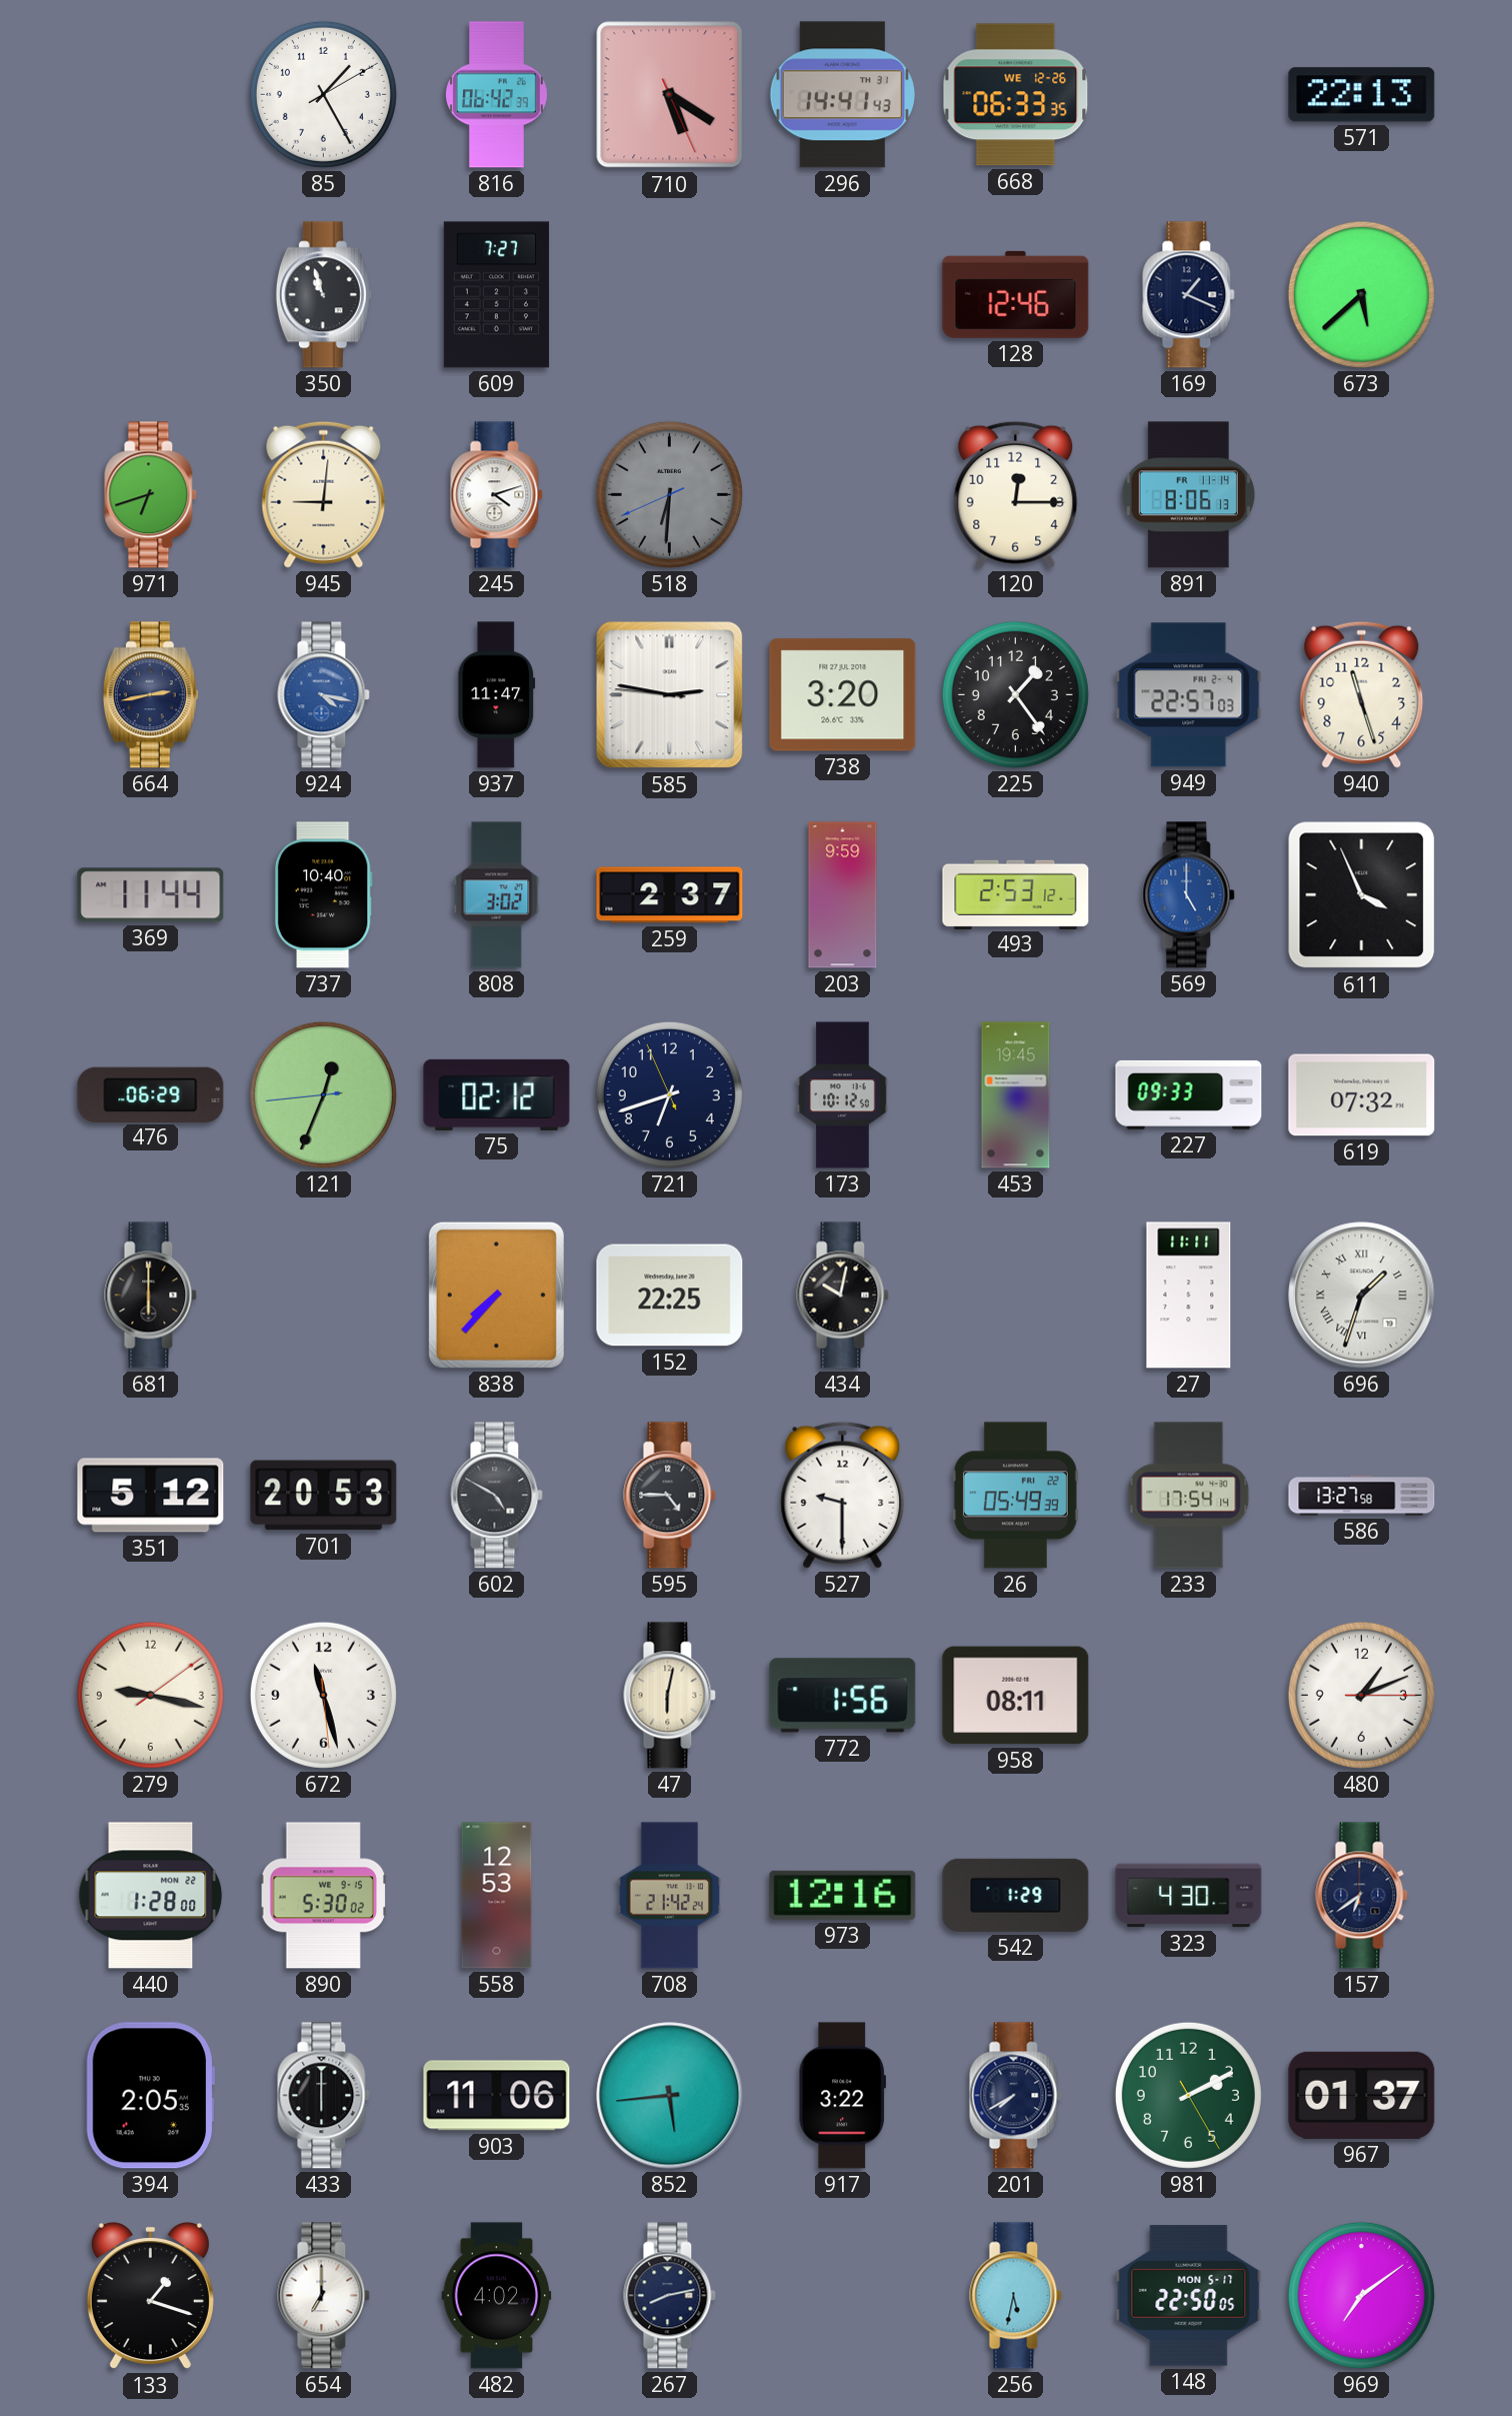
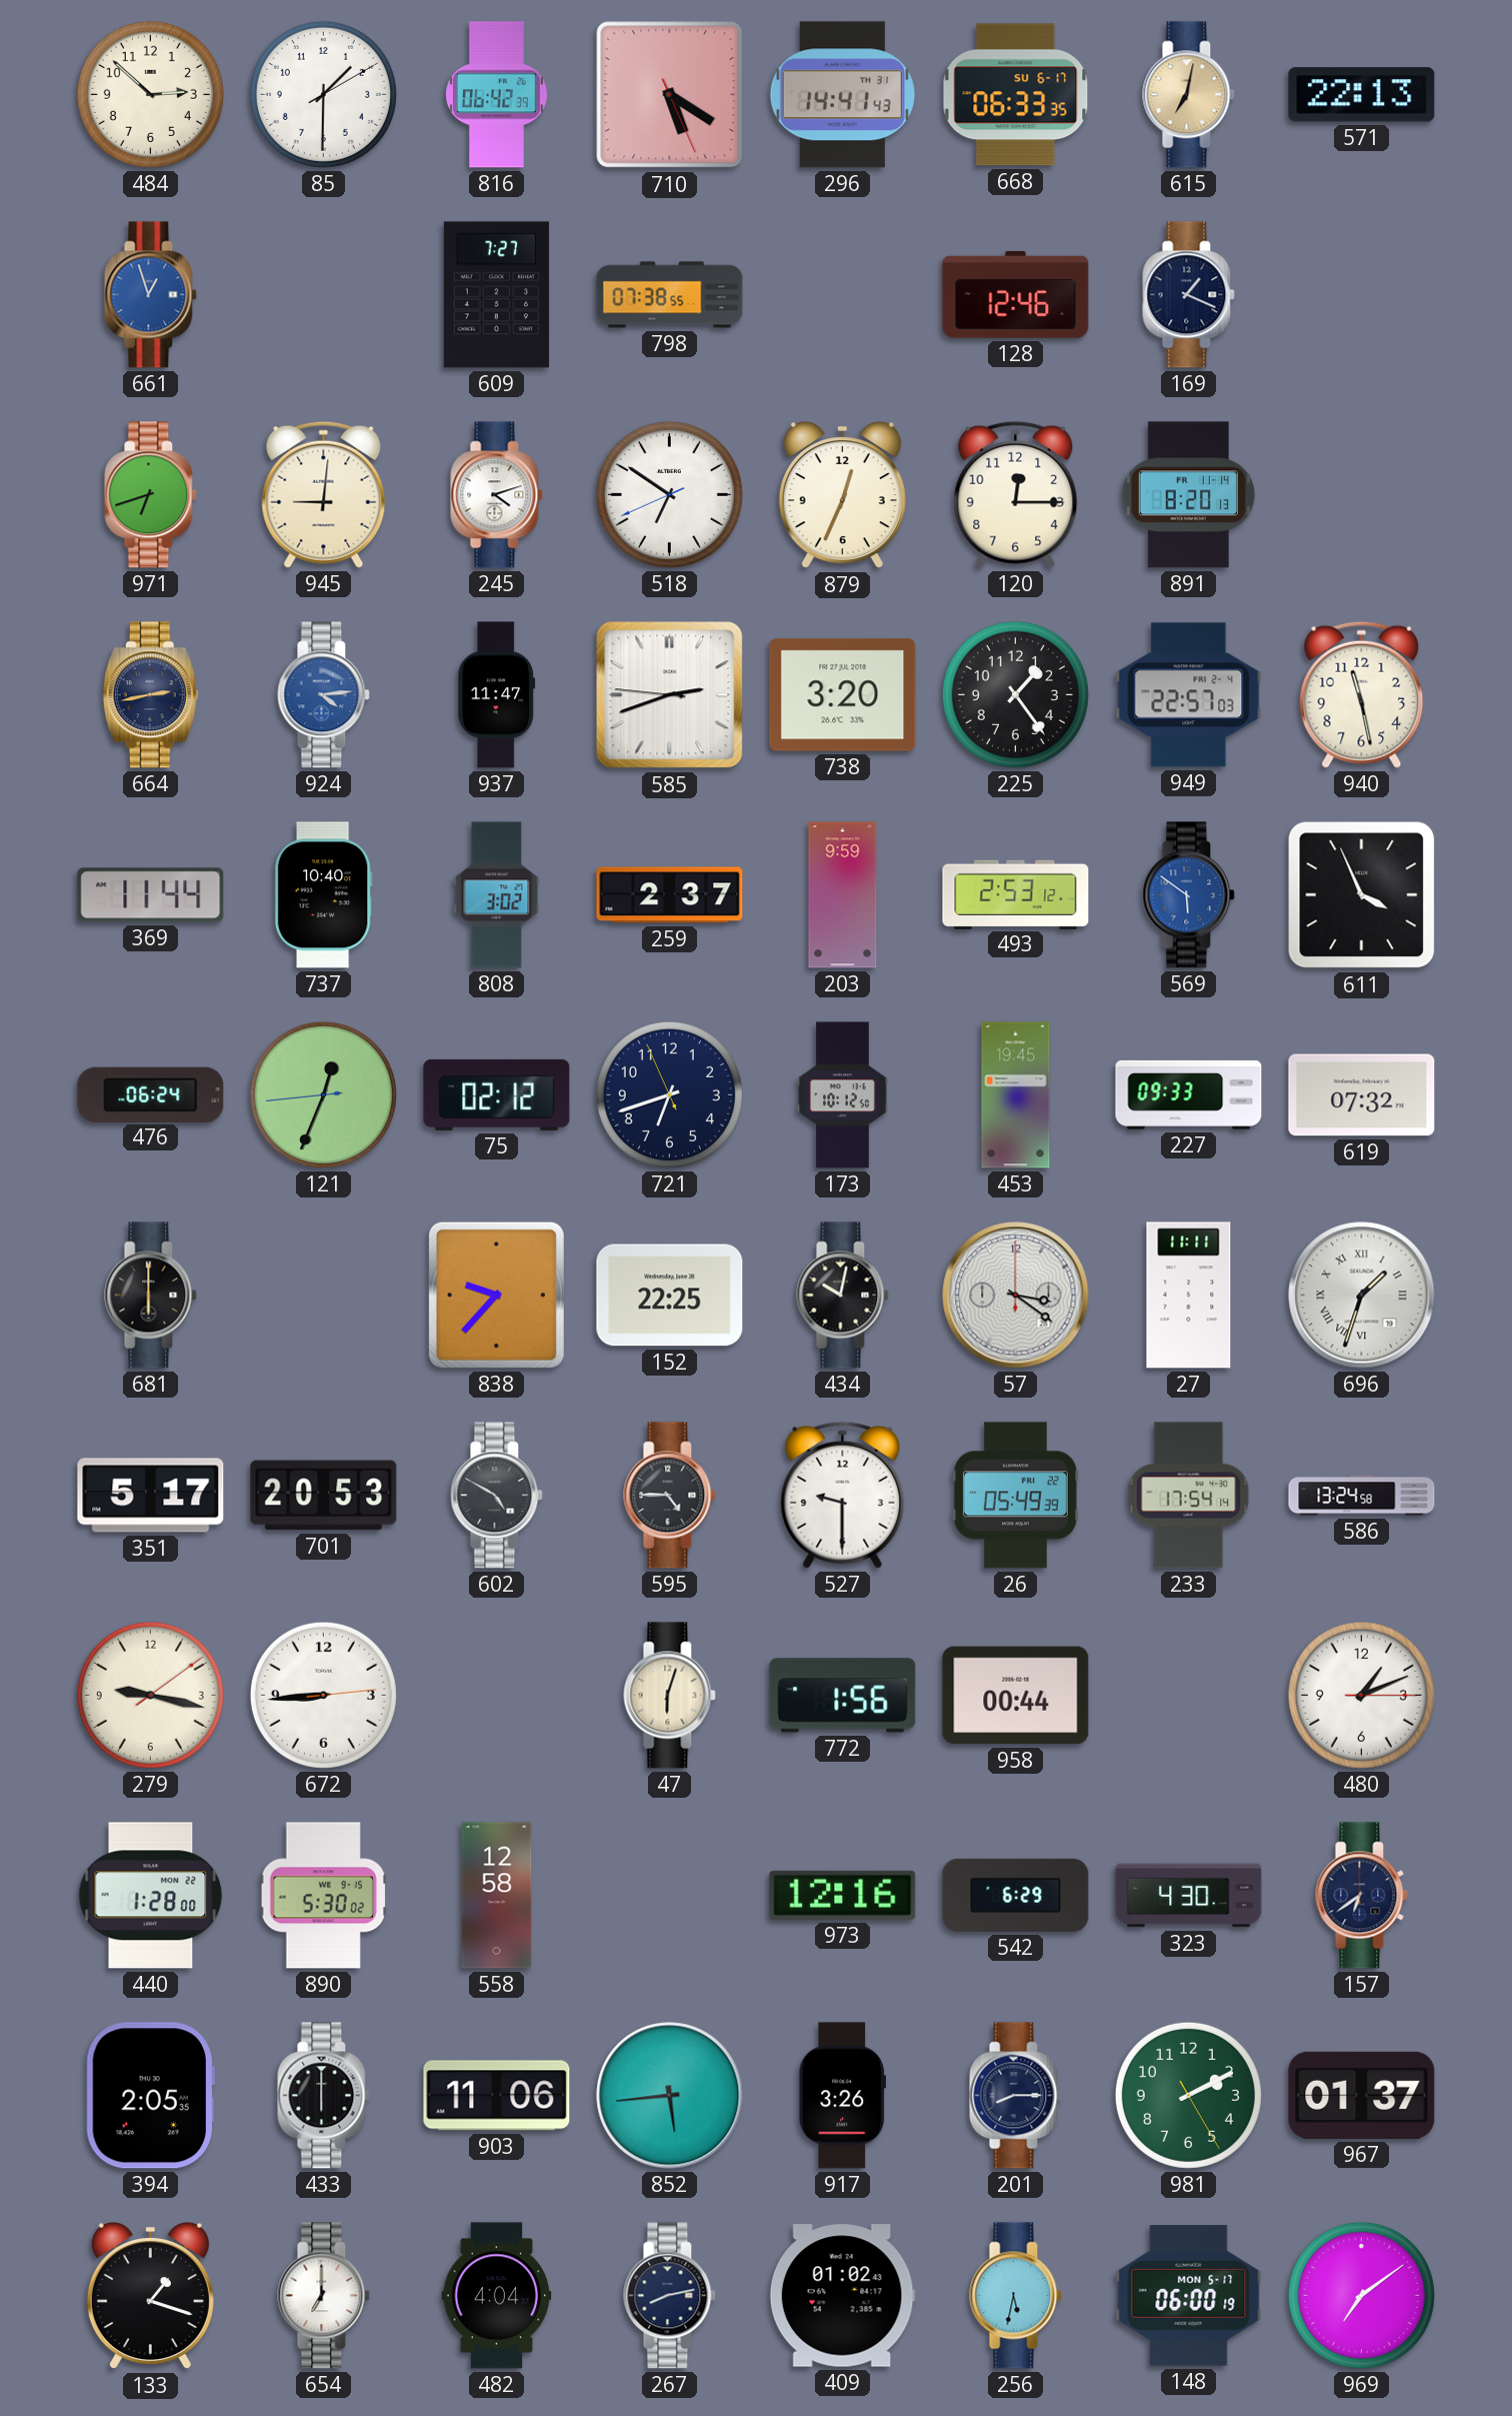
484: none -> 2:52 (150, 94)
85: 1:25 -> 1:30 (323, 94)
668 date: WE 12-26 -> SU 6-17 (1016, 95)
615: none -> 7:02 (1189, 95)
661: none -> 12:57 (151, 295)
350: 10:57 -> none (323, 295)
798: none -> 07:38 (670, 295)
673: 5:38 -> none (1361, 294)
518: 6:30 -> 6:50 (669, 494)
518 dial: grey -> white (669, 494)
879: none -> 12:34 (842, 496)
891: 8:06 -> 8:20 (1188, 495)
924: 4:17 -> 4:14 (324, 695)
585: 2:46 -> 2:41 (670, 695)
940: 11:27 -> 11:28 (1362, 694)
569: 5:00 -> 5:51 (1189, 895)
476: 06:29 -> 06:24 (151, 1094)
838: 7:37 -> 9:37 (496, 1295)
57: none -> 3:21 (1016, 1296)
351: 5:12 -> 5:17 (151, 1496)
586: 13:27 -> 13:24 (1362, 1496)
672: 11:27 -> 8:44 (323, 1695)
47: 6:02 -> 6:03 (670, 1696)
958: 08:11 -> 00:44 (1016, 1696)
558: 12:53 -> 12:58 (497, 1896)
708: 21:42 -> none (669, 1896)
542: 1:29 -> 6:29 (1016, 1895)
917: 3:22 -> 3:26 (842, 2096)
201: 7:40 -> 8:15 (1016, 2096)
482: 4:02 -> 4:04 (497, 2296)
409: none -> 01:02 (842, 2296)
148: 22:50 -> 06:00 (1189, 2296)
